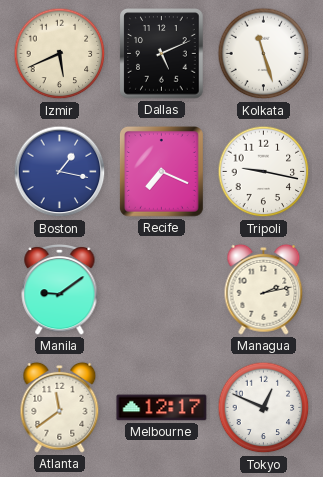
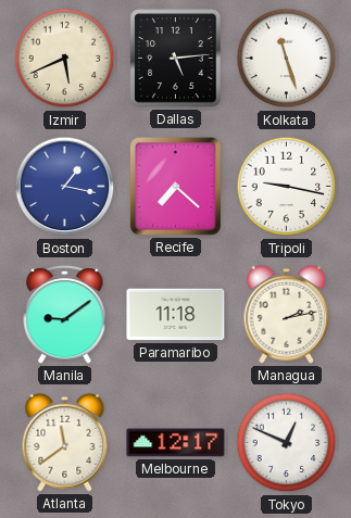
Dallas: 5:11 -> 5:14 (176, 59)
Recife: 7:19 -> 7:22 (175, 187)
Paramaribo: none -> 11:18 (176, 315)
